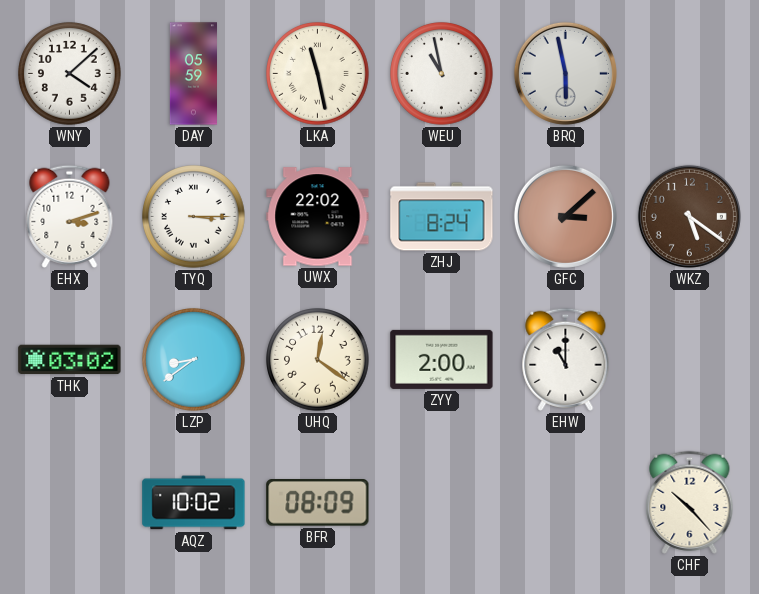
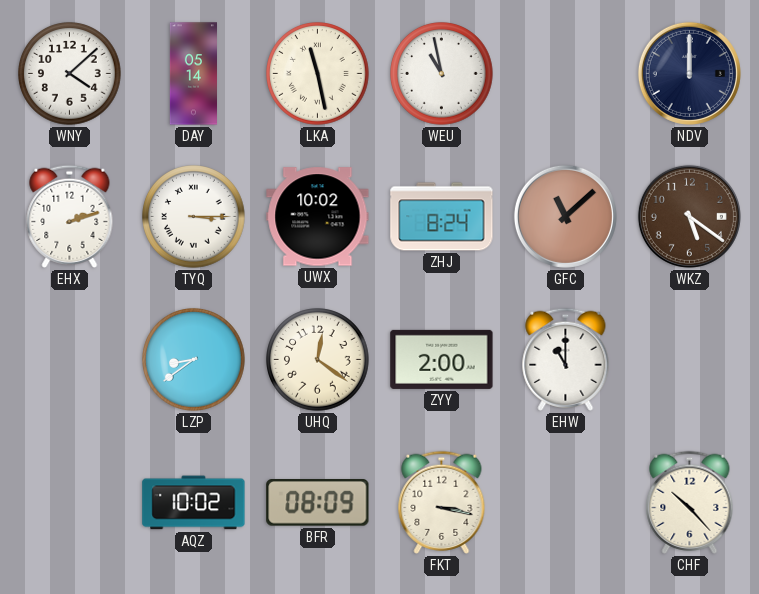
DAY: 05:59 -> 05:14 (193, 74)
BRQ: 5:58 -> none (565, 73)
NDV: none -> 12:00 (689, 73)
EHX: 3:12 -> 2:12 (70, 216)
UWX: 22:02 -> 10:02 (318, 217)
GFC: 3:08 -> 11:08 (565, 216)
THK: 03:02 -> none (70, 360)
FKT: none -> 3:17 (442, 502)
